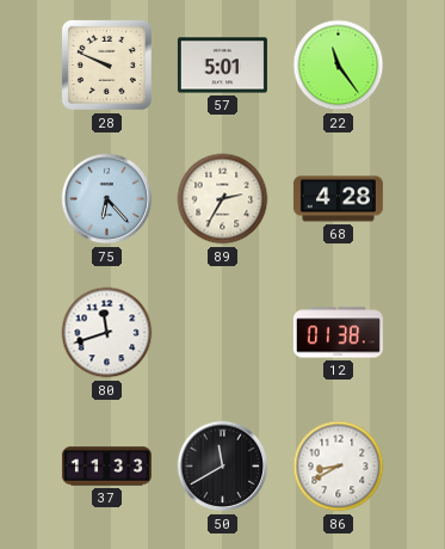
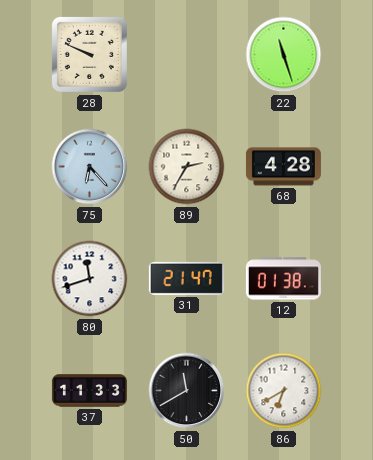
57: 5:01 -> none (222, 66)
22: 11:24 -> 11:27 (284, 55)
31: none -> 21:47 (186, 278)
86: 8:40 -> 6:40 (284, 391)
